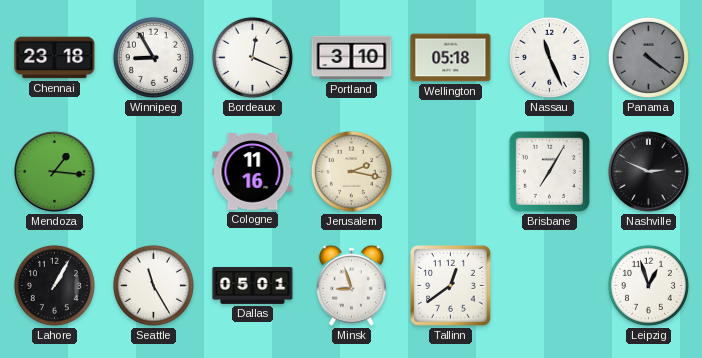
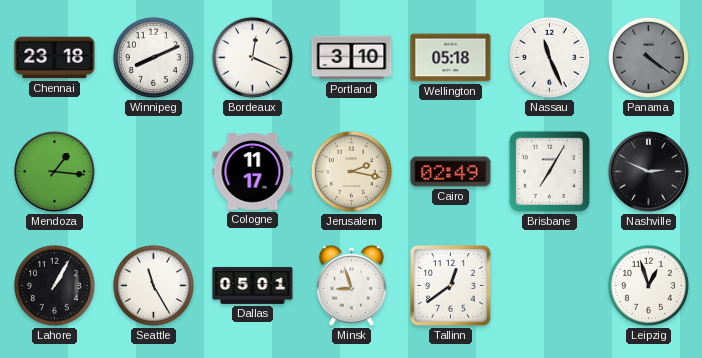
Winnipeg: 8:55 -> 8:11 (153, 57)
Cologne: 11:16 -> 11:17 (253, 172)
Cairo: none -> 02:49 (451, 172)
